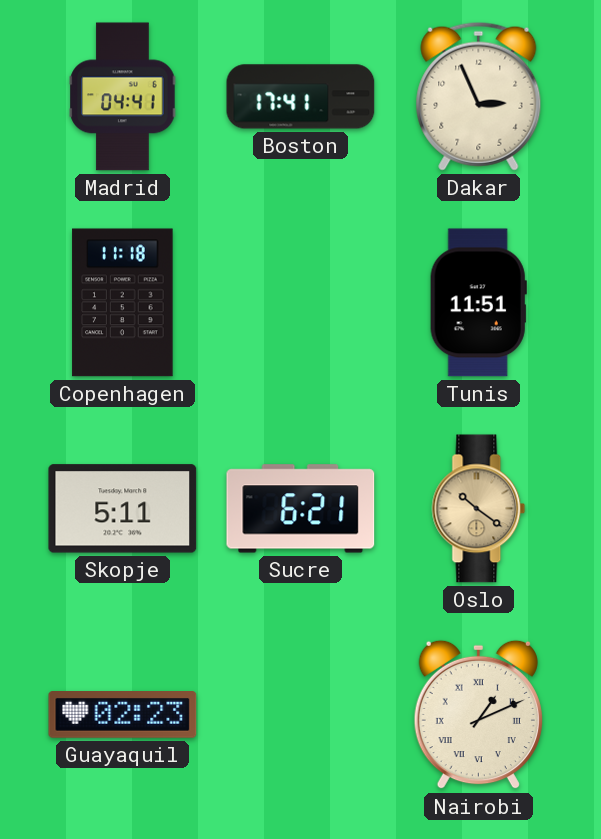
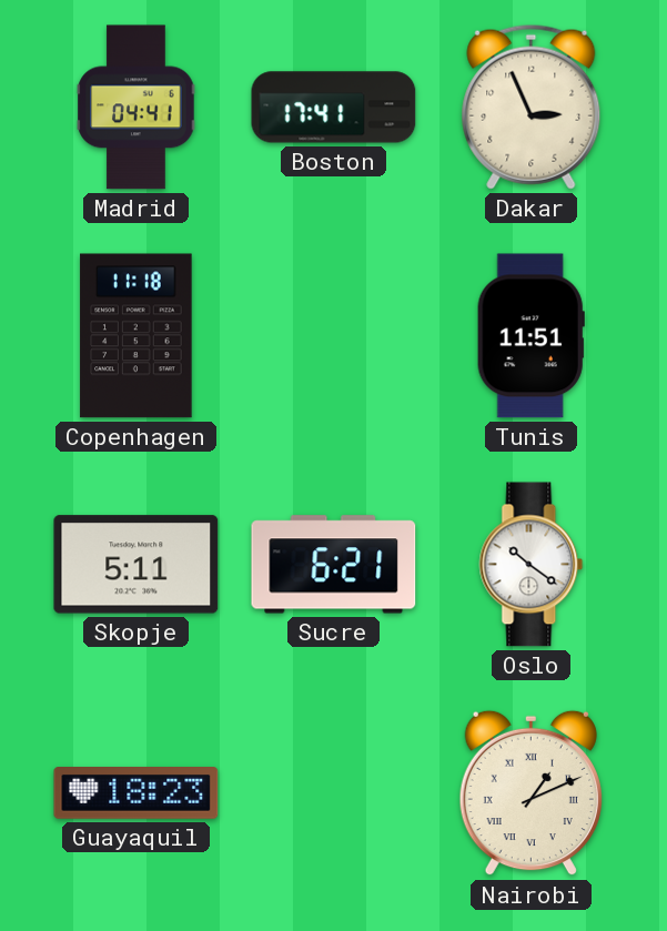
Oslo dial: champagne -> white (532, 565)
Guayaquil: 02:23 -> 18:23 (137, 793)
